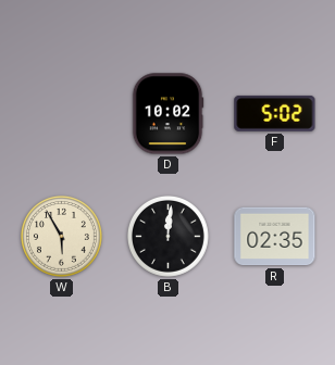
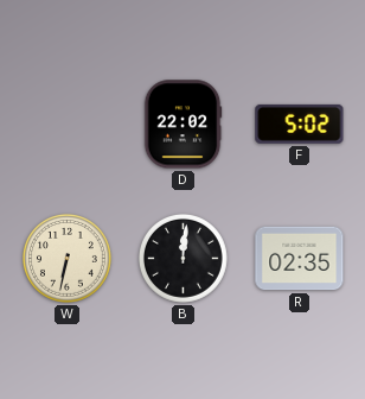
D: 10:02 -> 22:02 (182, 125)
W: 5:55 -> 6:32 (68, 259)
